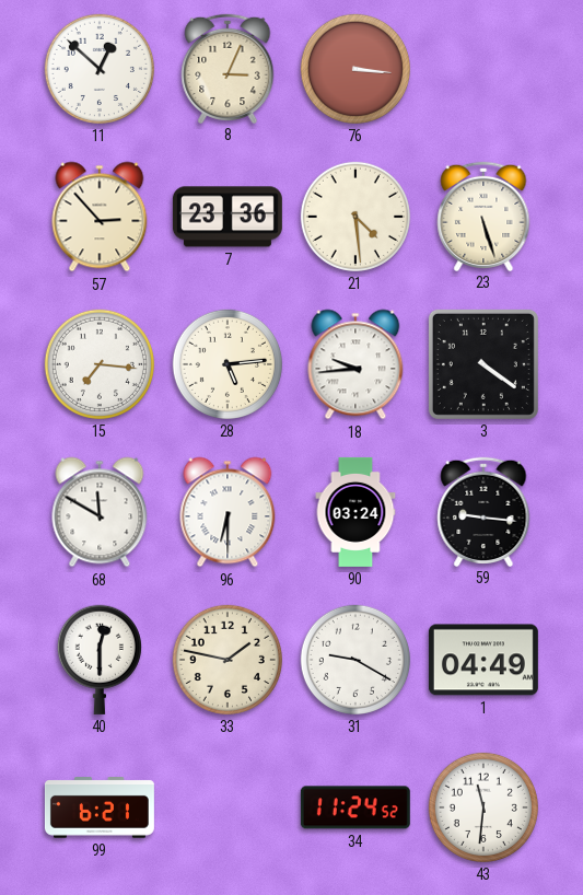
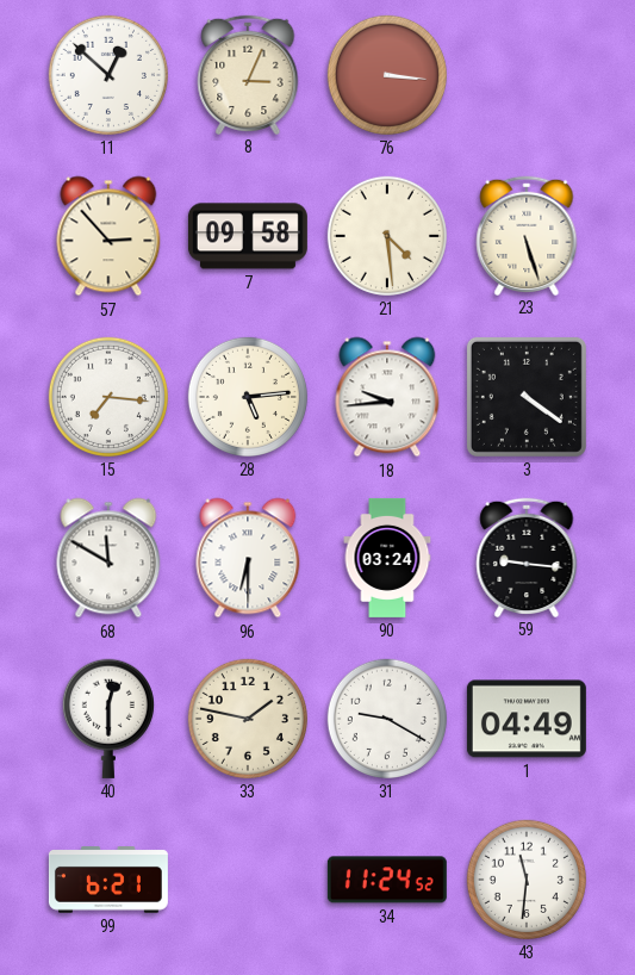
7: 23:36 -> 09:58 (248, 236)
